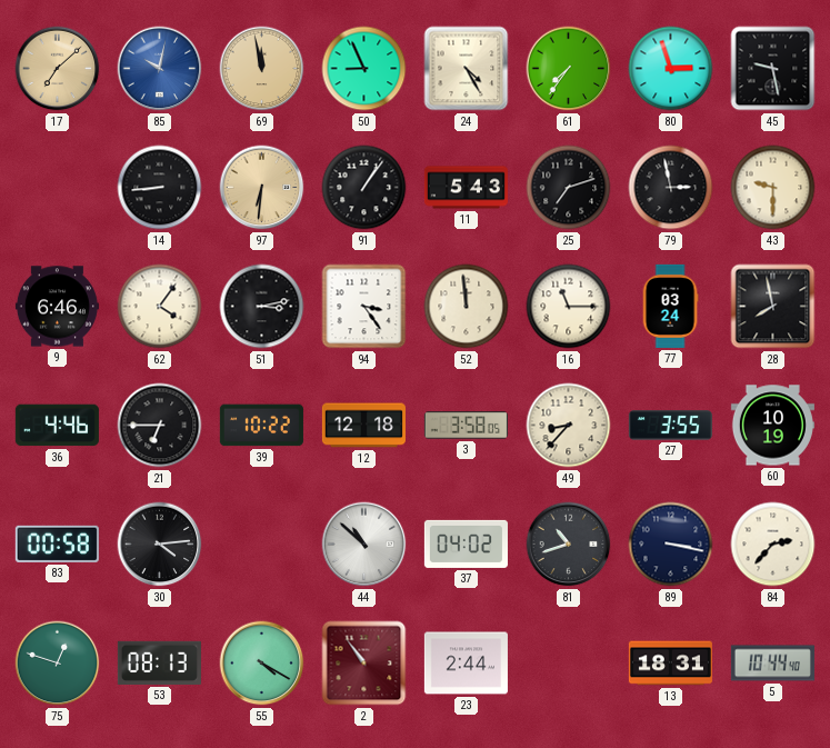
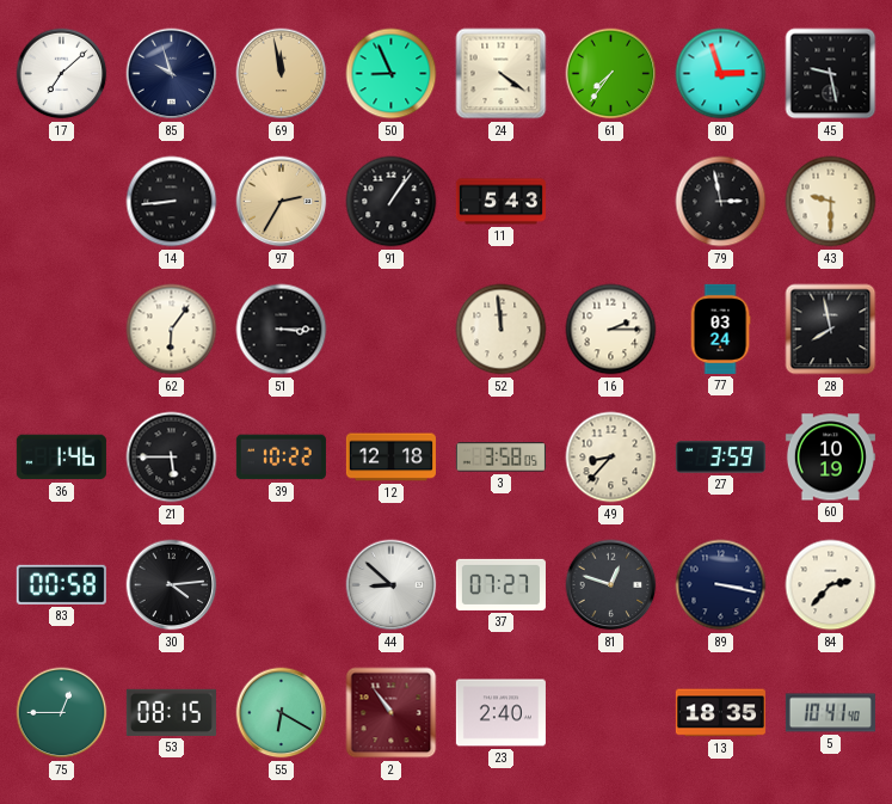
17 dial: champagne -> white (62, 74)
85: 10:02 -> 9:57 (172, 74)
85 dial: blue -> navy (172, 74)
24: 4:25 -> 4:21 (502, 74)
97: 6:31 -> 2:35 (282, 202)
25: 7:12 -> none (569, 188)
9: 6:46 -> none (57, 307)
62: 4:06 -> 6:06 (172, 330)
51: 3:13 -> 3:15 (282, 330)
94: 3:24 -> none (364, 307)
16: 11:15 -> 2:15 (611, 330)
36: 4:46 -> 1:46 (61, 458)
21: 6:45 -> 5:45 (172, 458)
27: 3:55 -> 3:59 (720, 458)
44: 10:52 -> 8:52 (392, 585)
37: 04:02 -> 07:27 (500, 584)
81: 10:42 -> 12:48 (611, 585)
75: 12:48 -> 12:45 (62, 713)
53: 08:13 -> 08:15 (171, 712)
55: 4:20 -> 6:20 (282, 713)
23: 2:44 -> 2:40 (500, 713)
13: 18:31 -> 18:35 (720, 713)
5: 10:44 -> 10:41 (830, 713)
